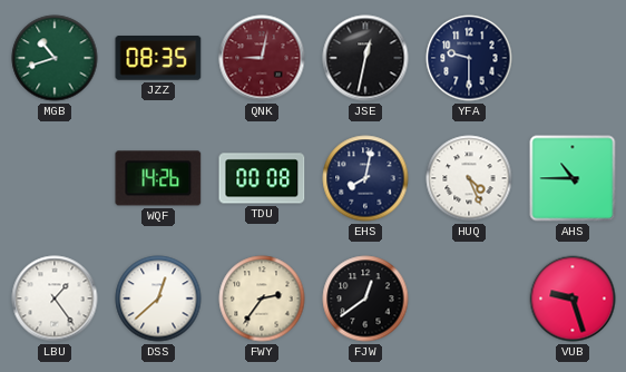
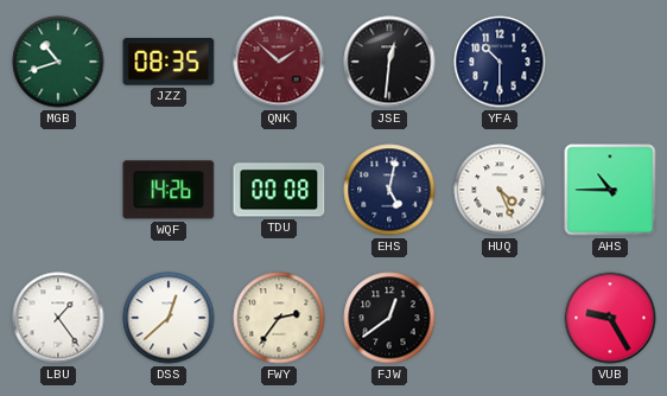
QNK: 9:02 -> 1:52 (279, 62)
JSE: 12:32 -> 12:31 (389, 62)
YFA: 9:30 -> 10:30 (500, 62)
EHS: 8:02 -> 5:02 (389, 190)
VUB: 9:27 -> 9:25 (610, 318)
